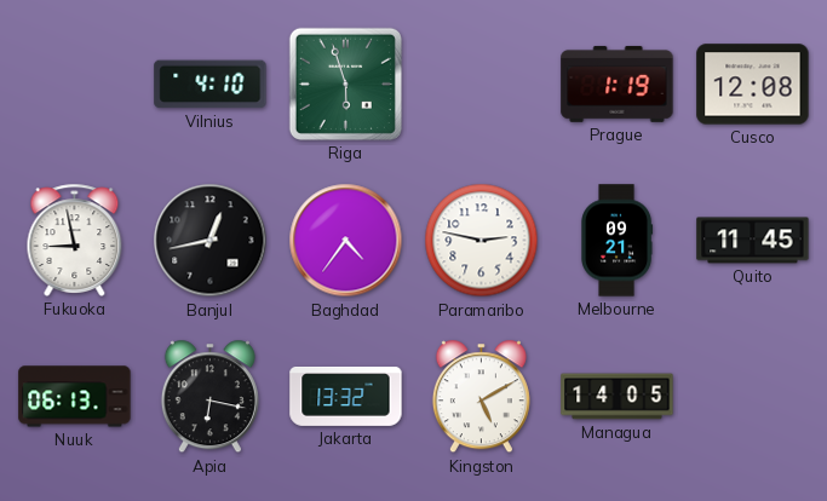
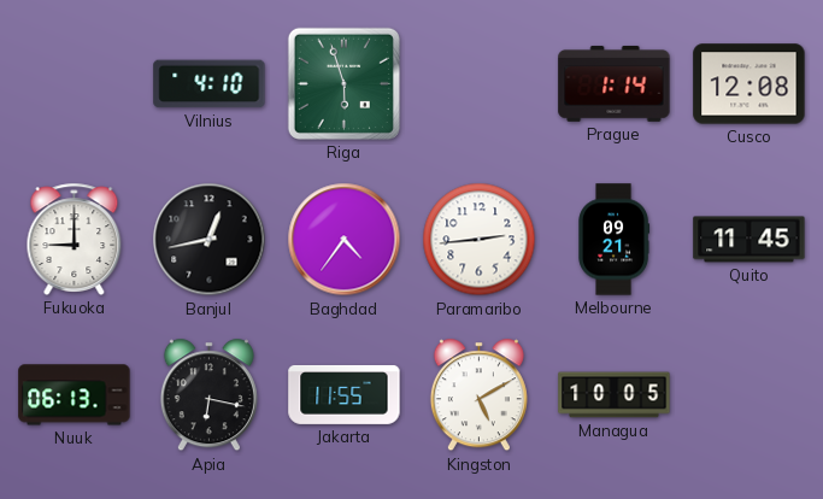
Prague: 1:19 -> 1:14 (615, 83)
Fukuoka: 8:58 -> 9:00 (75, 239)
Paramaribo: 2:47 -> 2:44 (480, 240)
Jakarta: 13:32 -> 11:55 (345, 394)
Managua: 14:05 -> 10:05 (615, 395)
